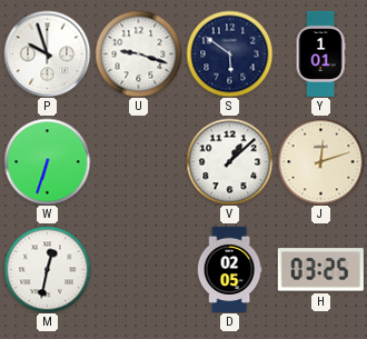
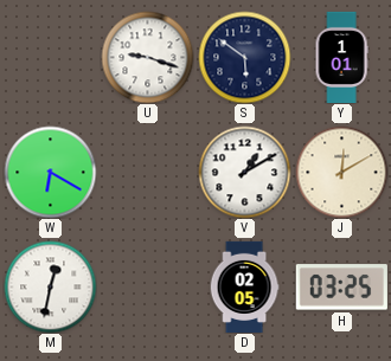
P: 9:57 -> none (47, 53)
W: 6:33 -> 6:20 (50, 172)
V: 1:08 -> 1:10 (244, 172)
J: 12:12 -> 12:10 (341, 172)
